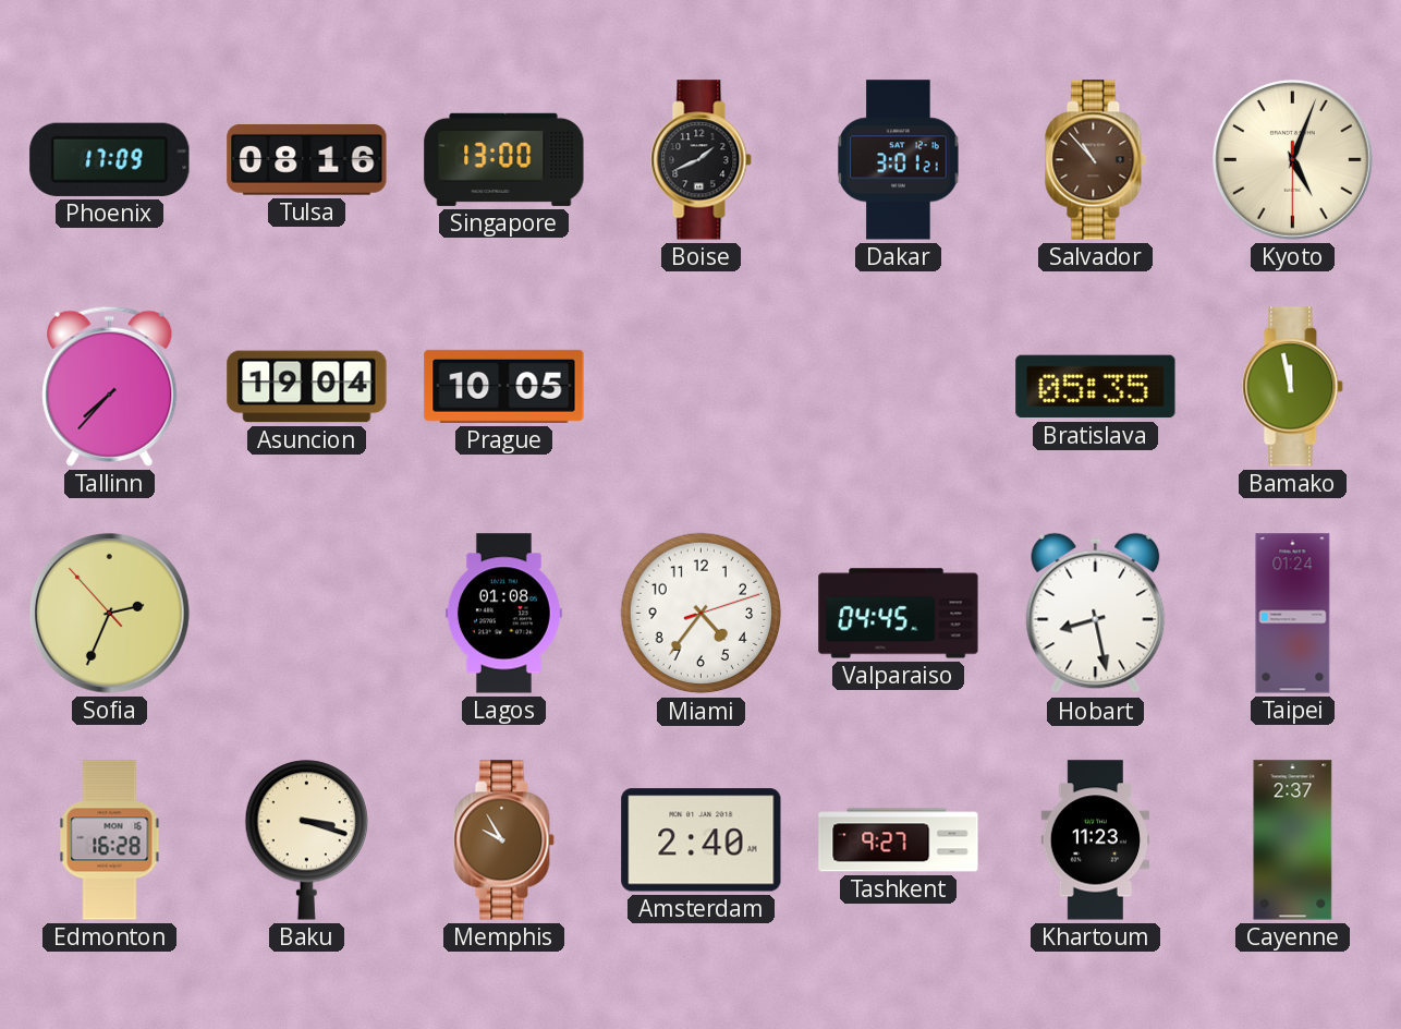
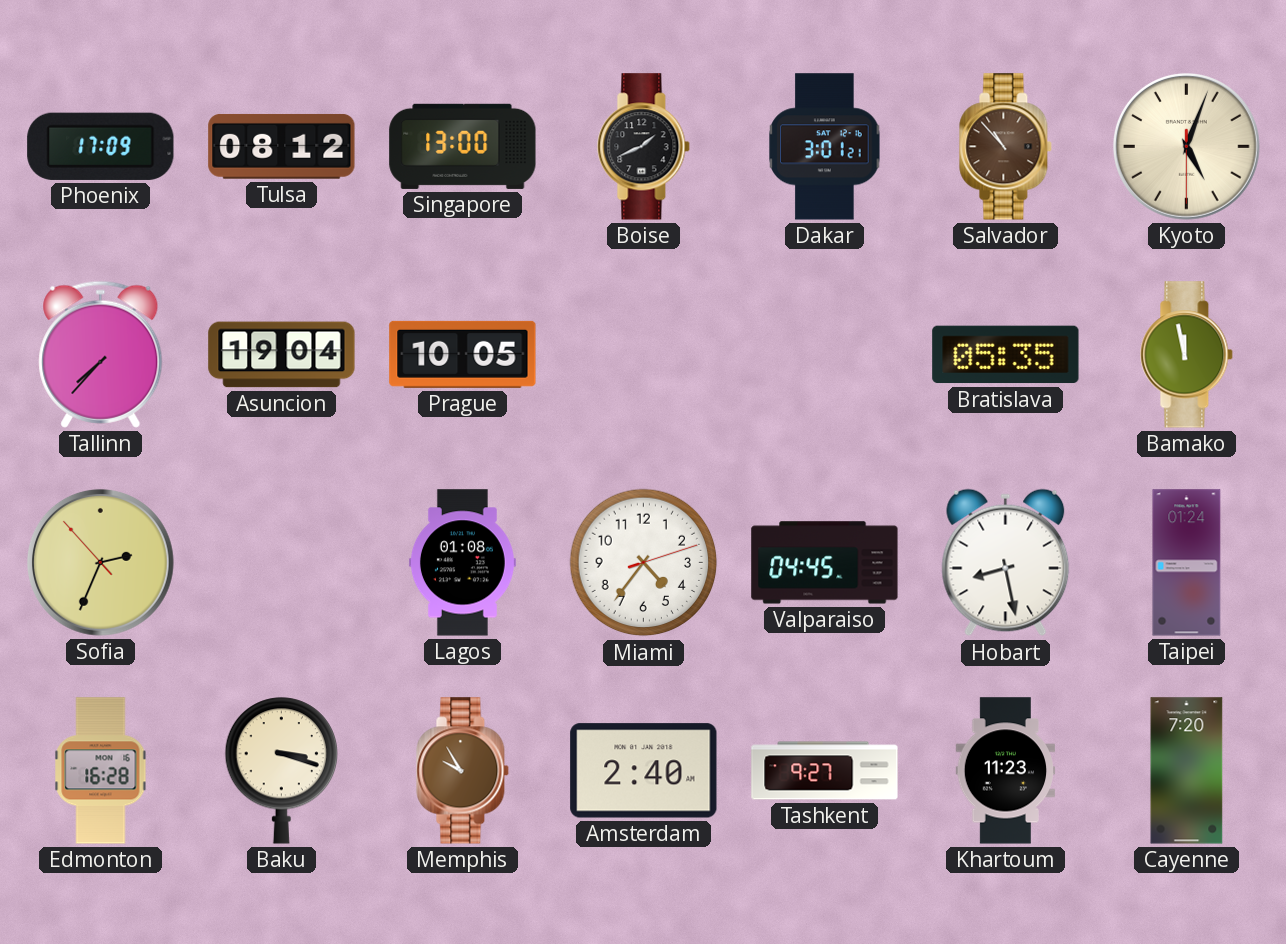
Tulsa: 08:16 -> 08:12 (282, 146)
Cayenne: 2:37 -> 7:20 (1187, 771)
